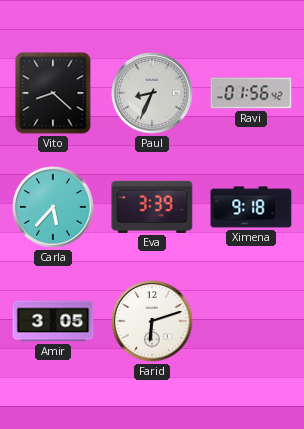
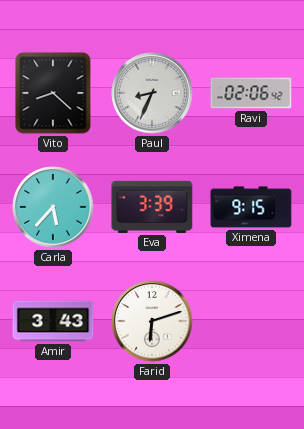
Ravi: 01:56 -> 02:06 (251, 93)
Ximena: 9:18 -> 9:15 (251, 207)
Amir: 3:05 -> 3:43 (53, 321)
